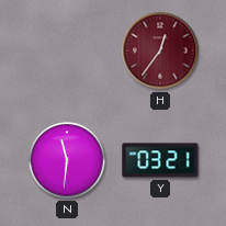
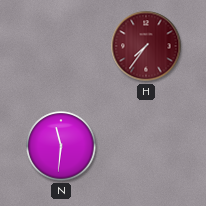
H: 12:36 -> 7:36 (146, 46)
Y: 03:21 -> none (160, 160)
